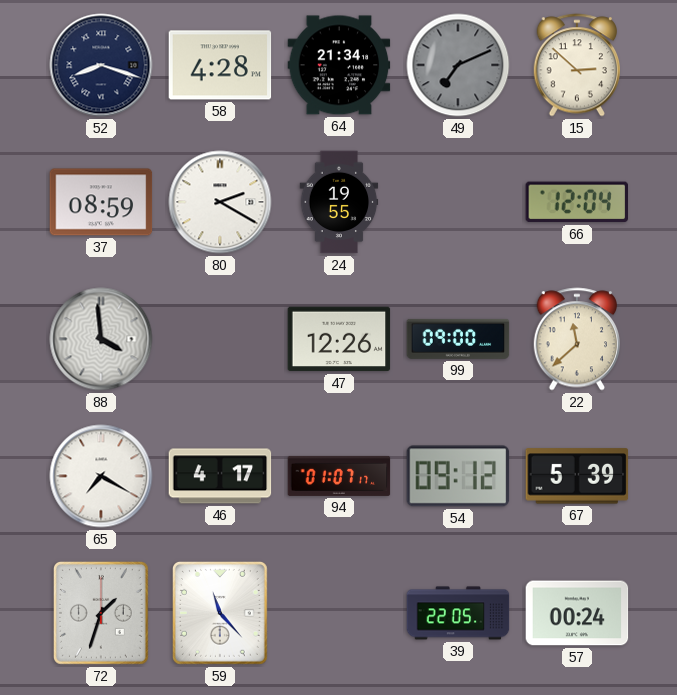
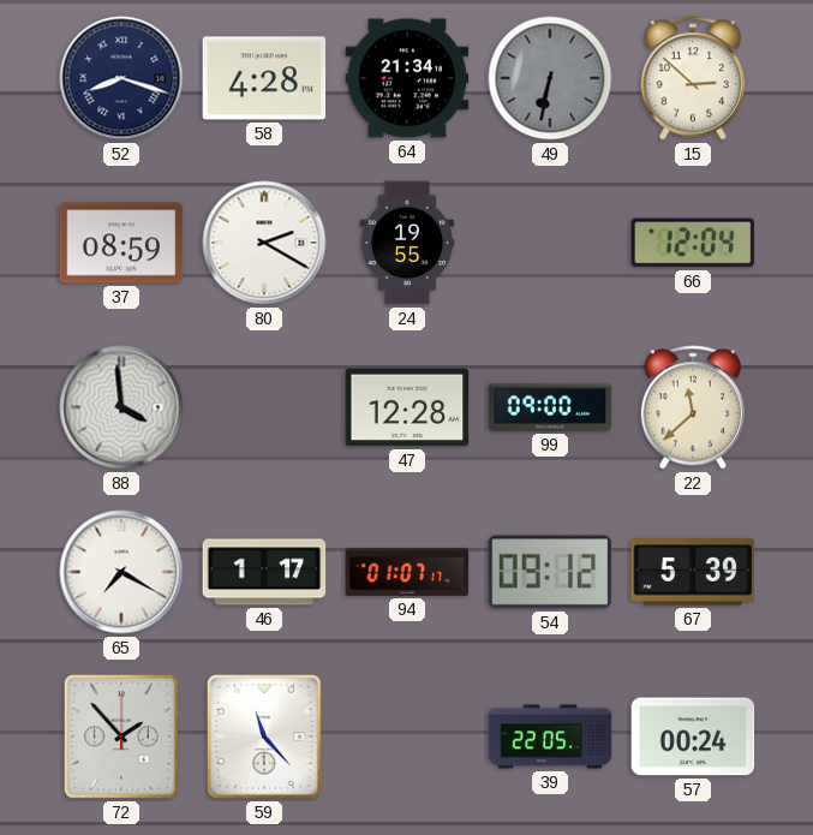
49: 7:11 -> 6:32 (550, 78)
47: 12:26 -> 12:28 (407, 407)
46: 4:17 -> 1:17 (264, 572)
72: 1:33 -> 1:53 (121, 736)
